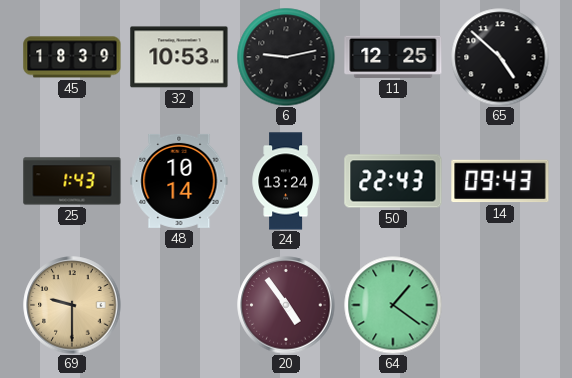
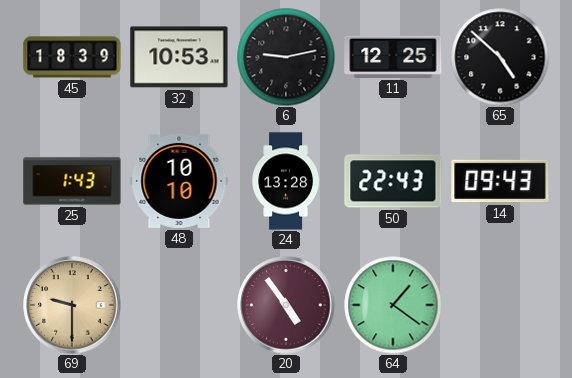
48: 10:14 -> 10:10 (179, 181)
24: 13:24 -> 13:28 (285, 181)
